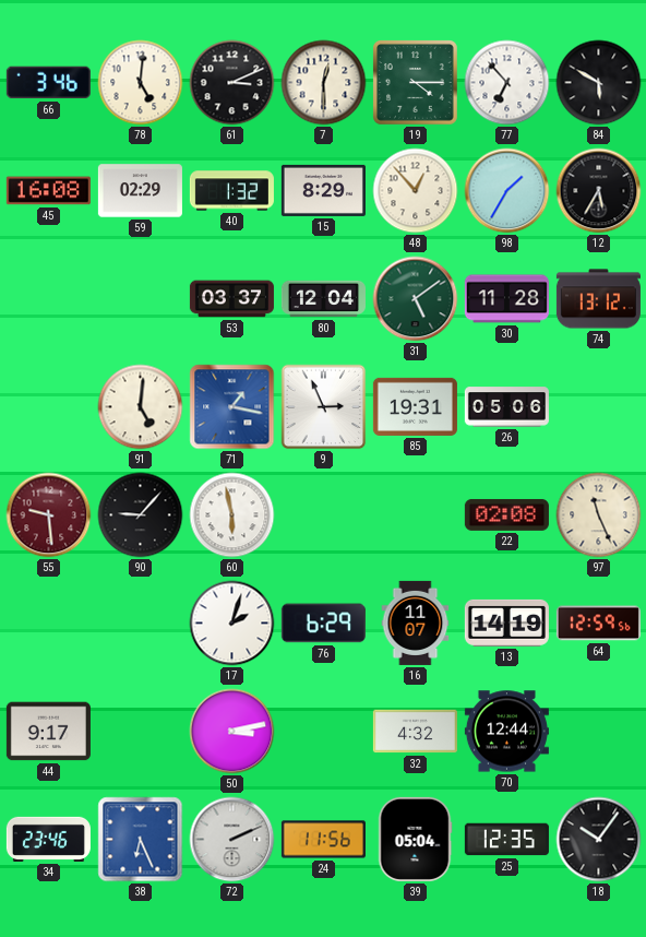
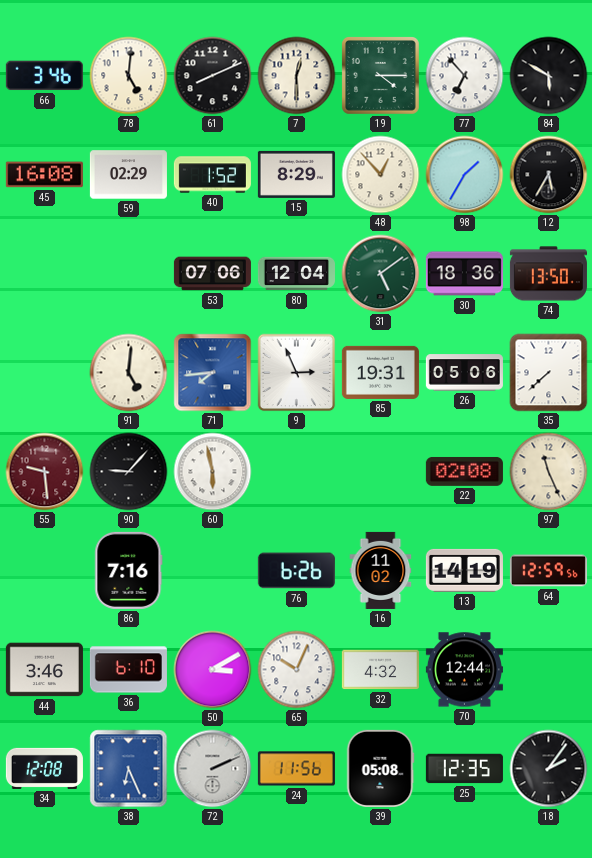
61: 3:11 -> 8:11 (213, 76)
40: 1:32 -> 1:52 (212, 175)
53: 03:37 -> 07:06 (212, 274)
30: 11:28 -> 18:36 (464, 274)
74: 13:12 -> 13:50 (548, 274)
71: 1:17 -> 7:44 (213, 373)
35: none -> 7:38 (549, 373)
86: none -> 7:16 (129, 570)
17: 2:03 -> none (232, 624)
76: 6:29 -> 6:26 (296, 571)
16: 11:07 -> 11:02 (381, 570)
44: 9:17 -> 3:46 (44, 670)
36: none -> 6:10 (128, 670)
50: 3:13 -> 3:10 (213, 670)
65: none -> 10:04 (297, 670)
34: 23:46 -> 12:08 (44, 768)
39: 05:04 -> 05:08 (380, 768)
18: 10:06 -> 2:06 (549, 769)
